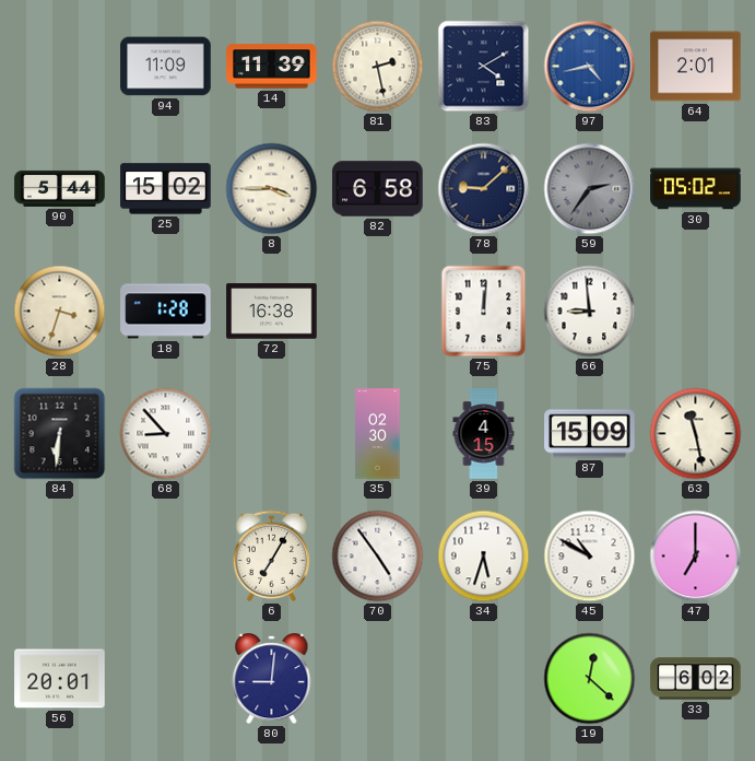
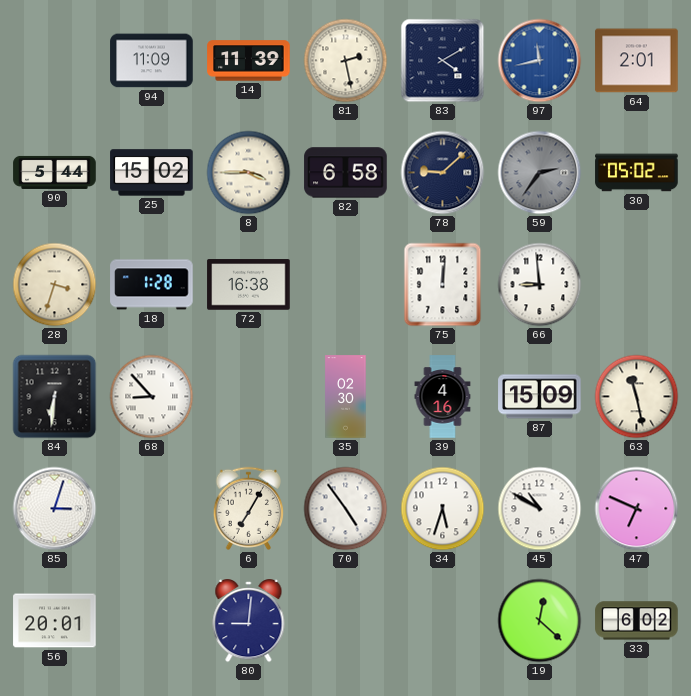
97: 4:43 -> 11:43 (540, 61)
39: 4:15 -> 4:16 (443, 397)
85: none -> 3:03 (55, 509)
47: 7:00 -> 6:49 (637, 509)
